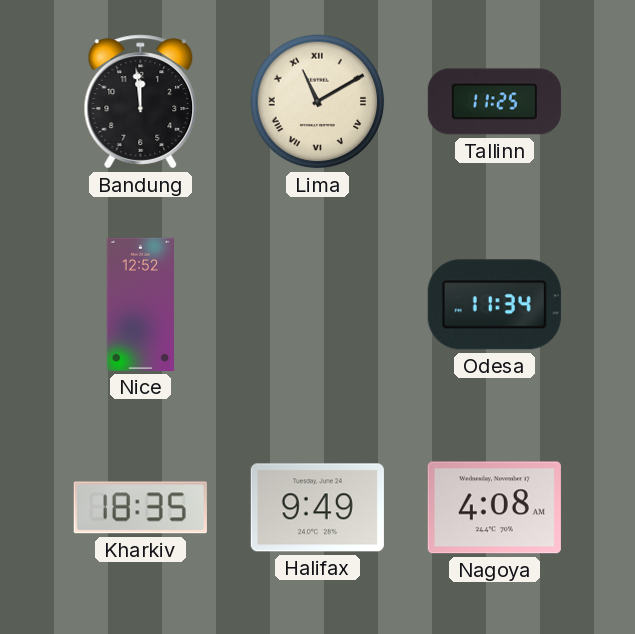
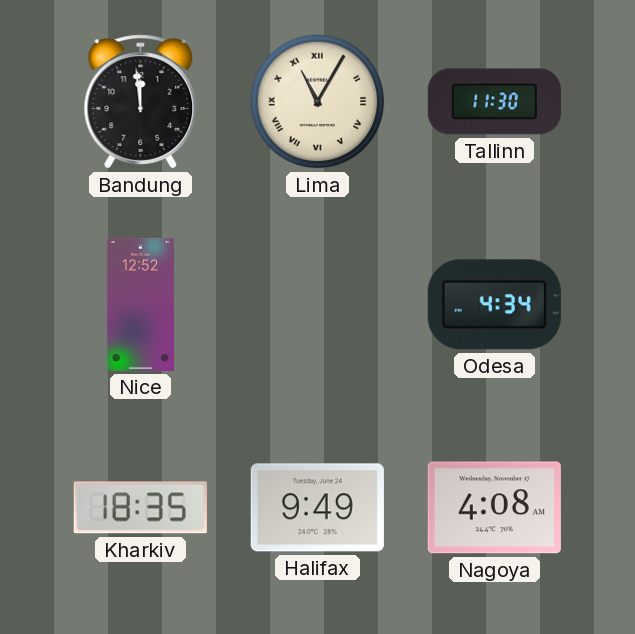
Lima: 11:10 -> 11:05 (318, 102)
Tallinn: 11:25 -> 11:30 (494, 102)
Odesa: 11:34 -> 4:34 (494, 305)
